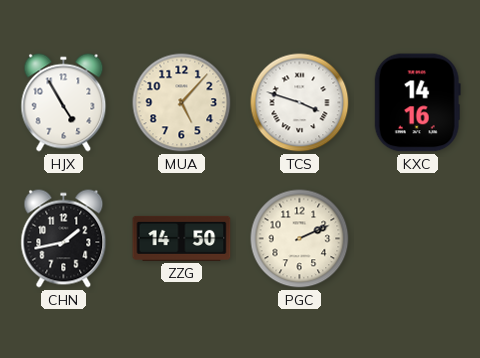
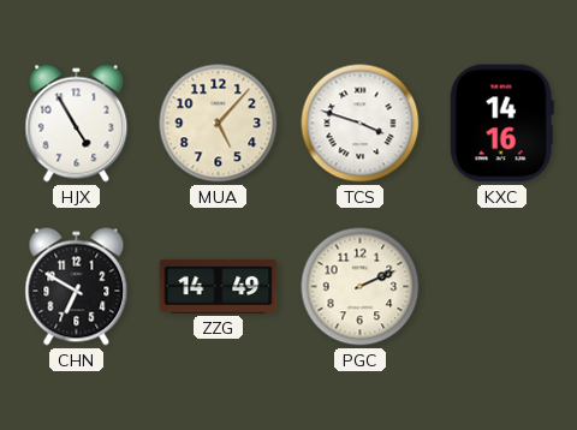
CHN: 1:43 -> 6:50 (77, 287)
ZZG: 14:50 -> 14:49 (219, 286)
